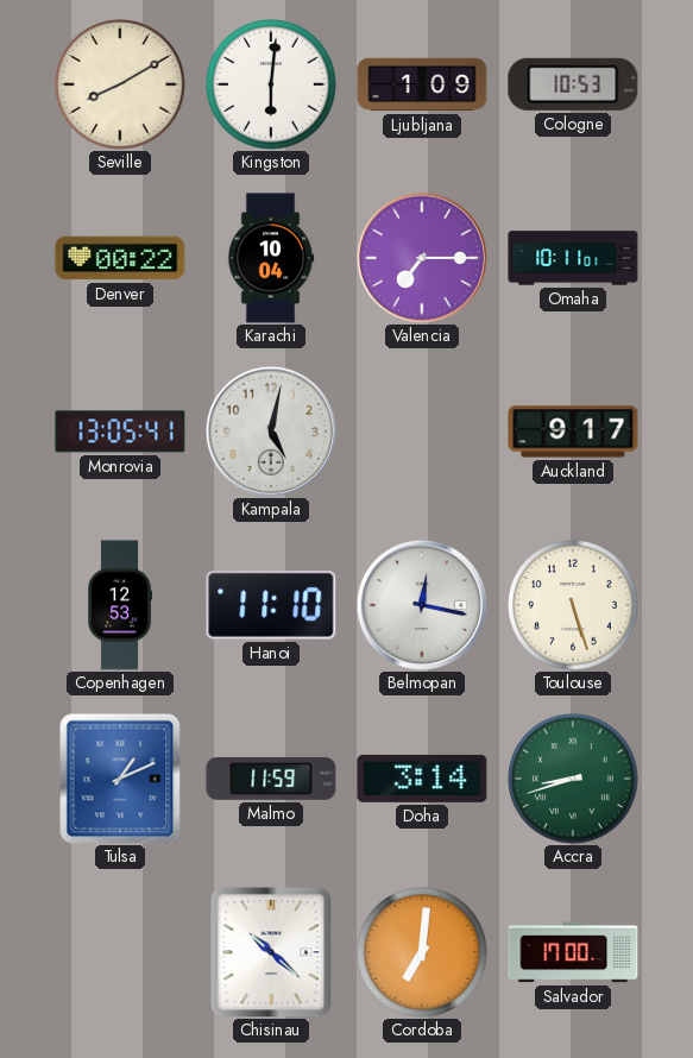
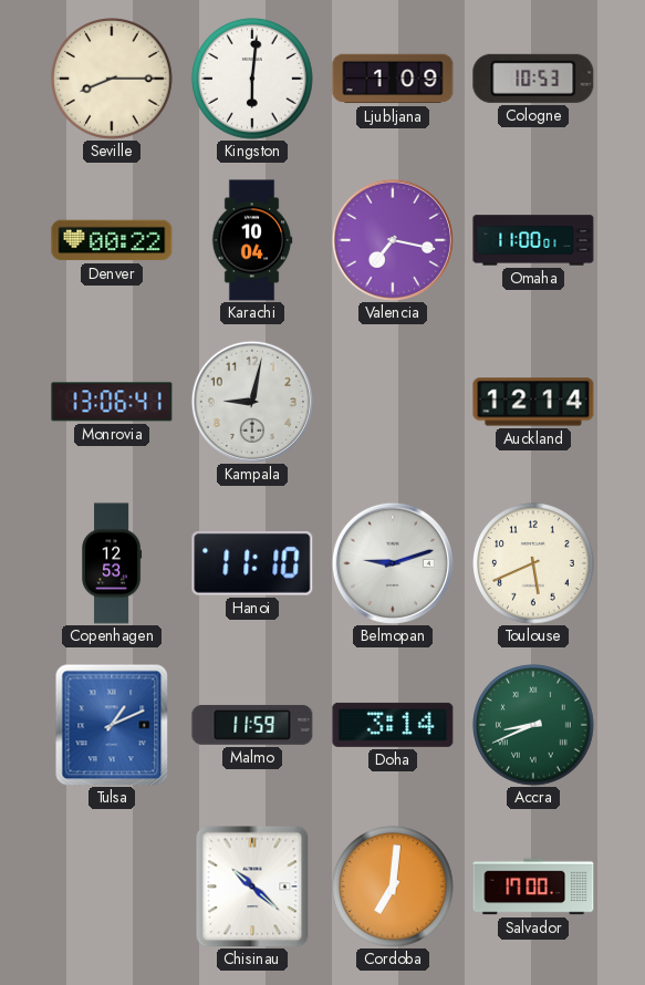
Seville: 8:10 -> 8:15 (112, 79)
Valencia: 7:15 -> 7:17 (393, 240)
Omaha: 10:11 -> 11:00 (533, 240)
Monrovia: 13:05 -> 13:06 (112, 402)
Kampala: 5:02 -> 9:02 (252, 402)
Auckland: 9:17 -> 12:14 (533, 402)
Belmopan: 12:17 -> 9:12 (393, 563)
Toulouse: 5:27 -> 5:41 (533, 563)
Accra: 8:42 -> 8:41 (533, 725)
